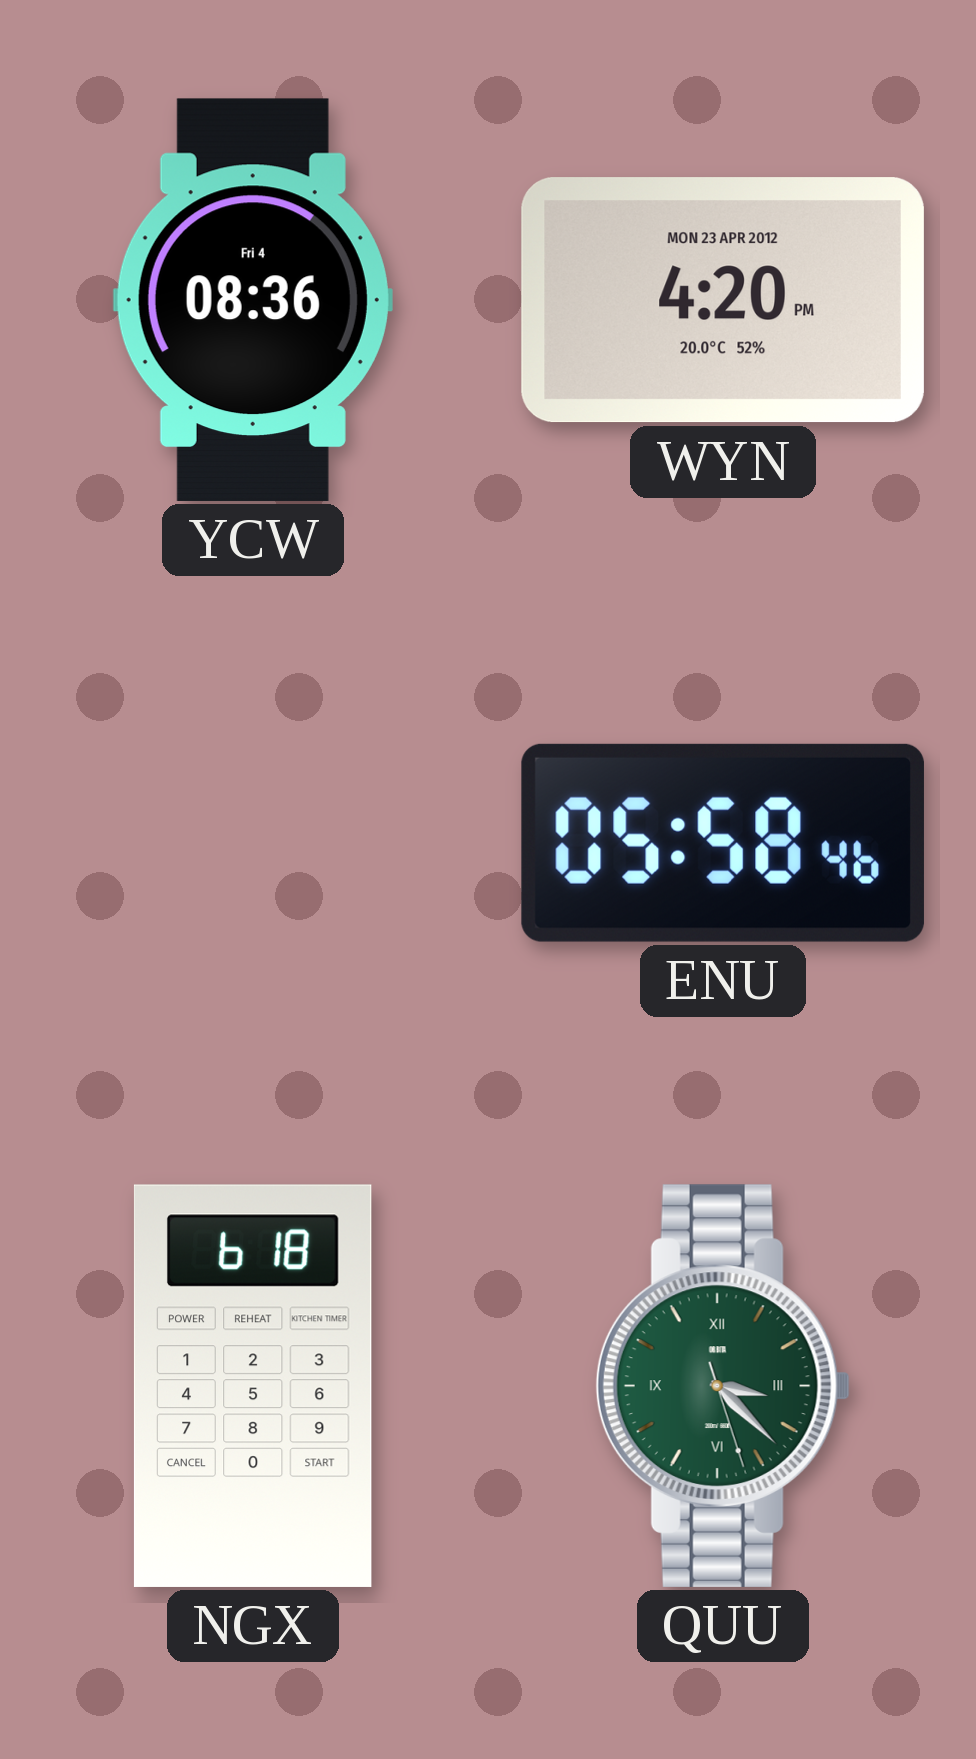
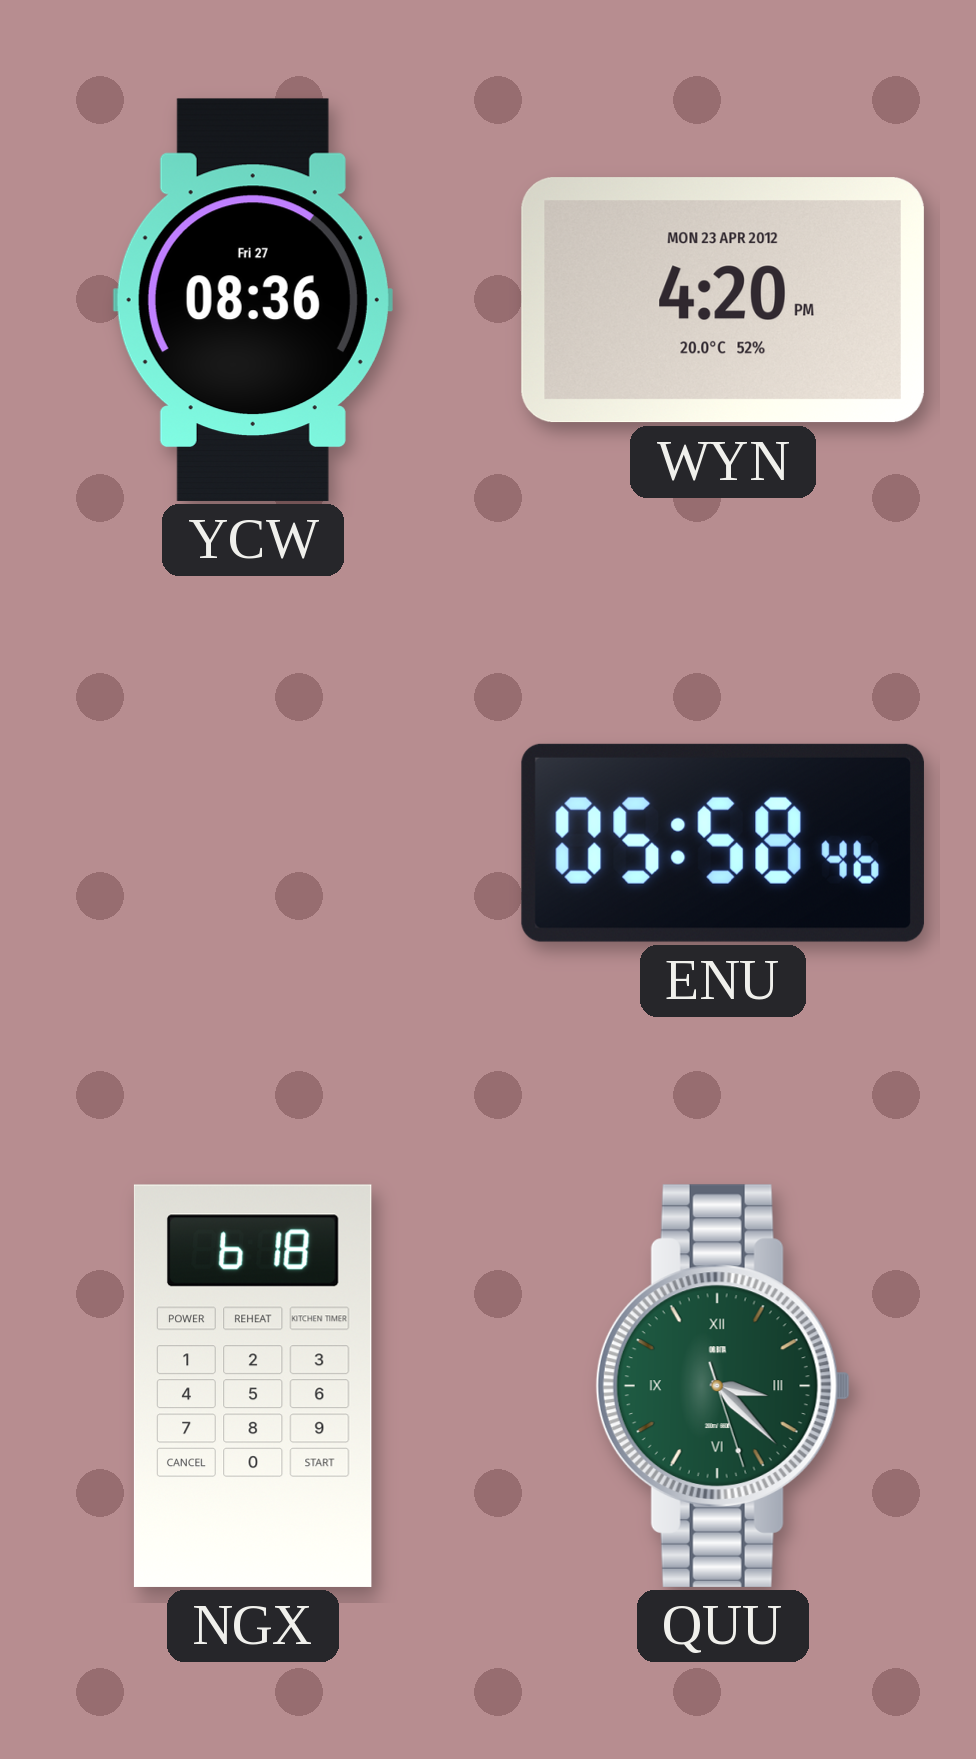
YCW date: Fri 4 -> Fri 27 (253, 300)
